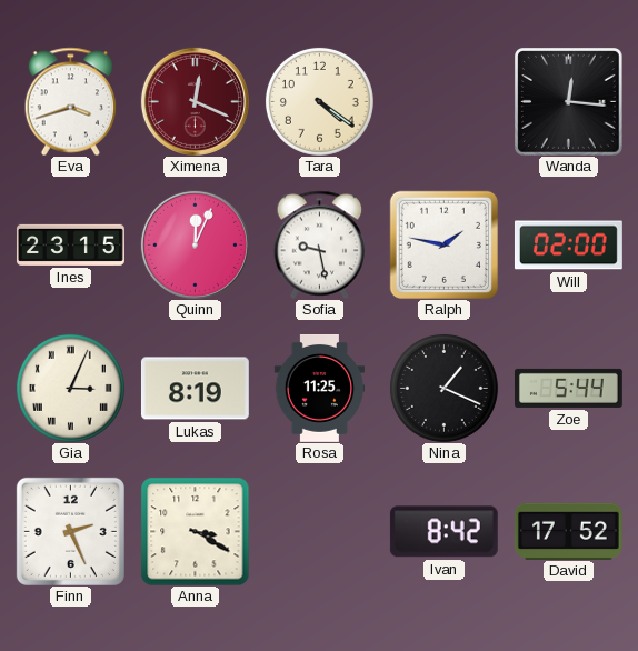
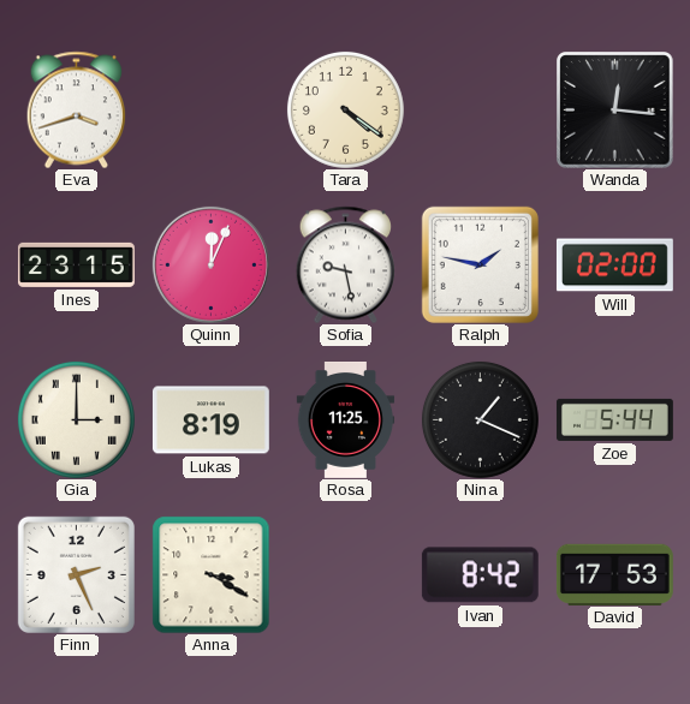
Ximena: 12:19 -> none (195, 101)
Gia: 3:04 -> 3:00 (76, 419)
David: 17:52 -> 17:53 (614, 574)
